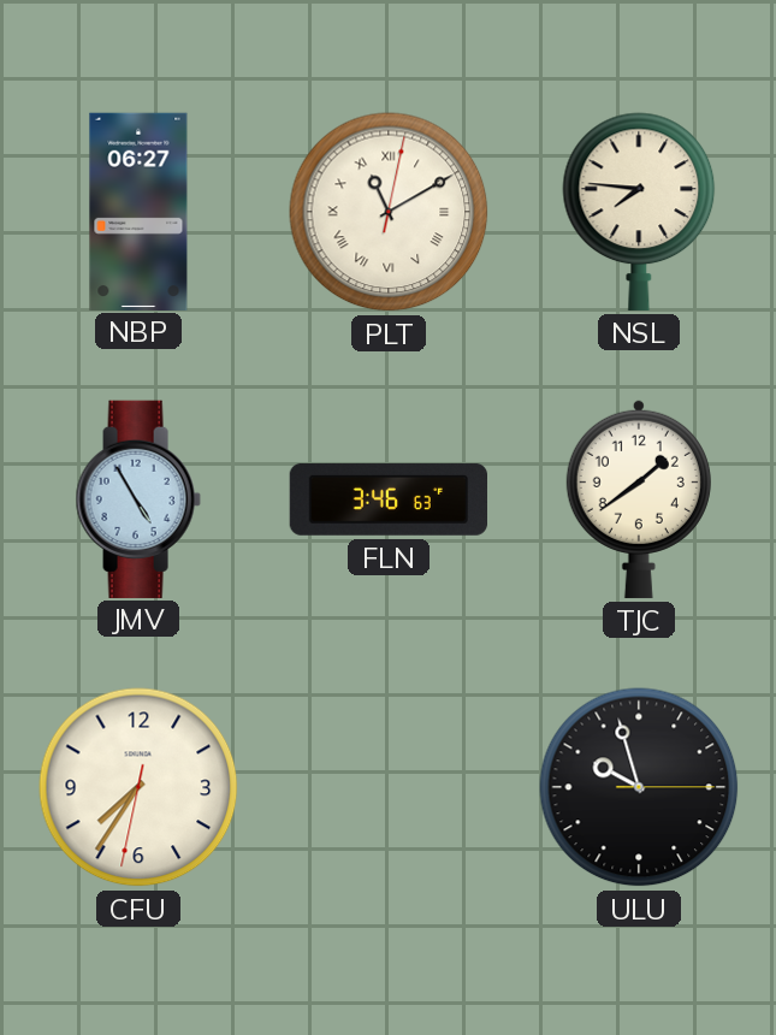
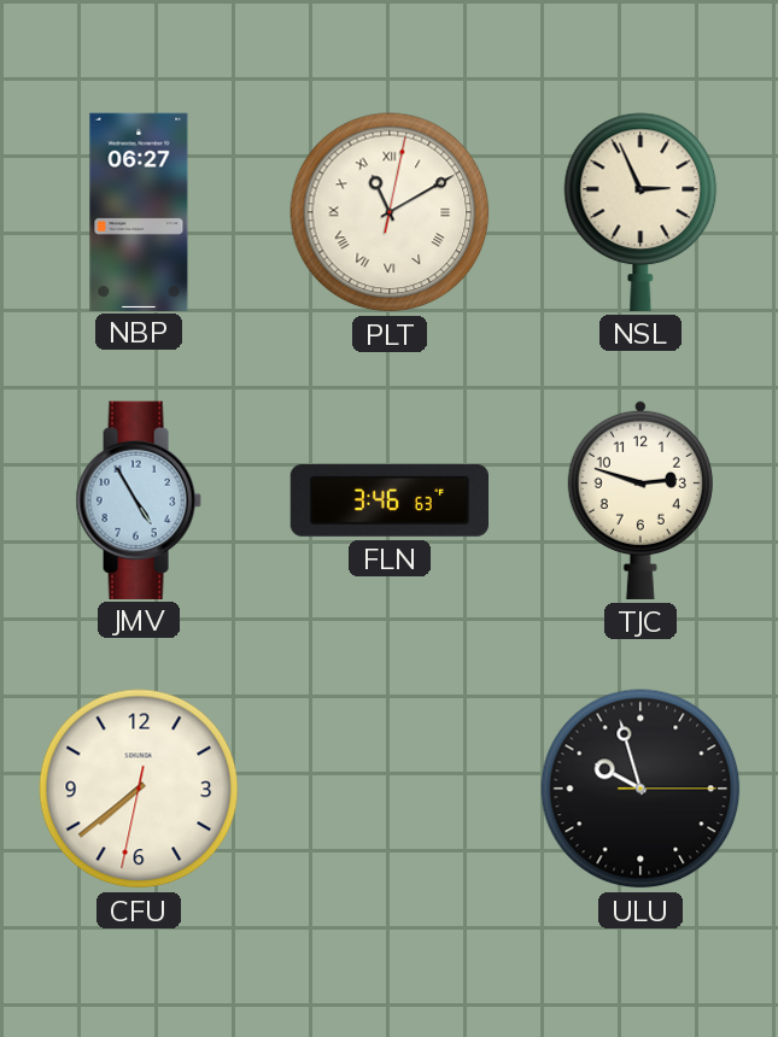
NSL: 7:46 -> 2:56 (640, 212)
TJC: 1:39 -> 2:48 (640, 499)
CFU: 7:35 -> 7:38 (139, 789)
